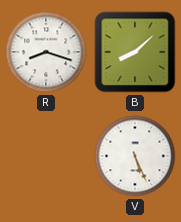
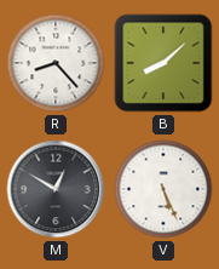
R: 8:18 -> 8:23 (56, 63)
M: none -> 12:50 (56, 189)
